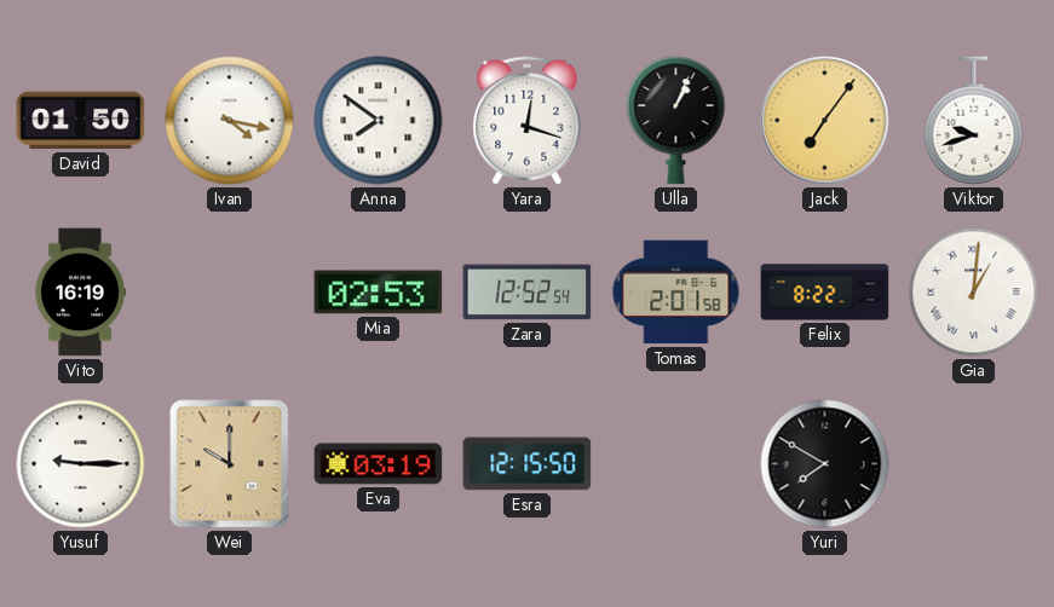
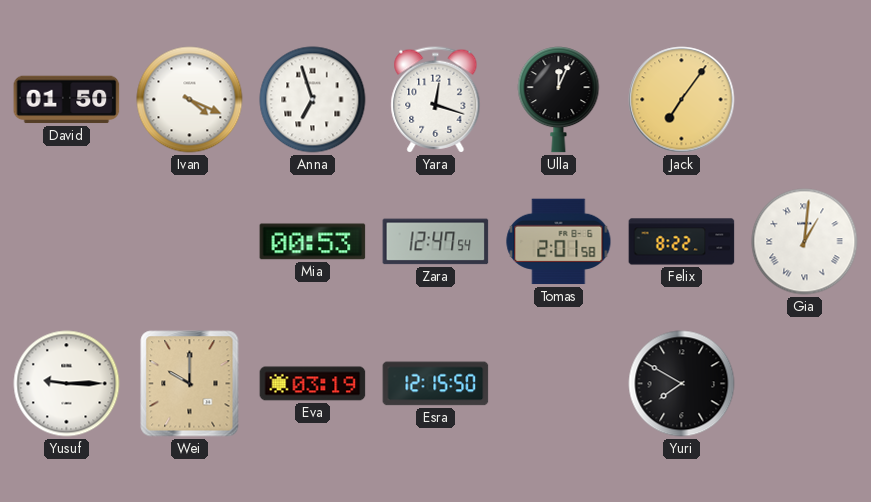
Ivan: 4:17 -> 4:19 (190, 100)
Anna: 7:51 -> 6:57 (313, 100)
Ulla: 1:04 -> 12:04 (559, 100)
Viktor: 9:42 -> none (974, 121)
Vito: 16:19 -> none (80, 293)
Mia: 02:53 -> 00:53 (313, 242)
Zara: 12:52 -> 12:47 (436, 242)
